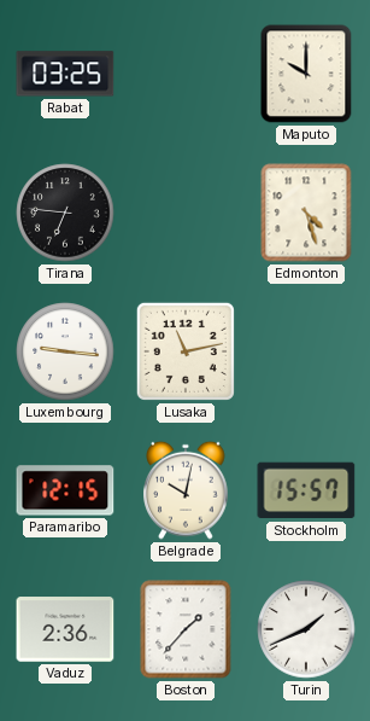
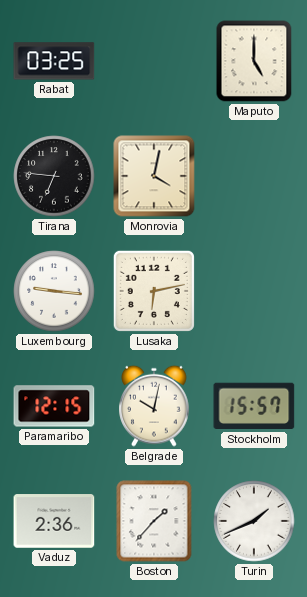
Maputo: 10:00 -> 5:00 (254, 61)
Monrovia: none -> 4:02 (154, 176)
Edmonton: 4:27 -> none (306, 213)
Lusaka: 11:13 -> 6:13 (154, 291)
